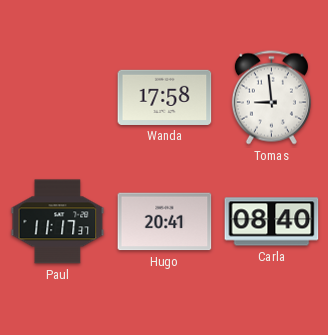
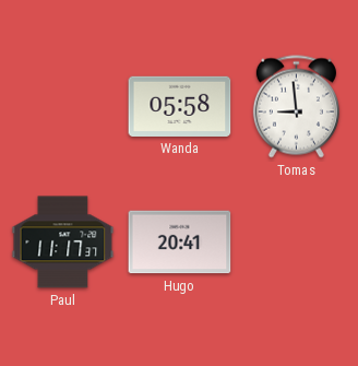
Wanda: 17:58 -> 05:58 (180, 106)
Carla: 08:40 -> none (272, 222)
